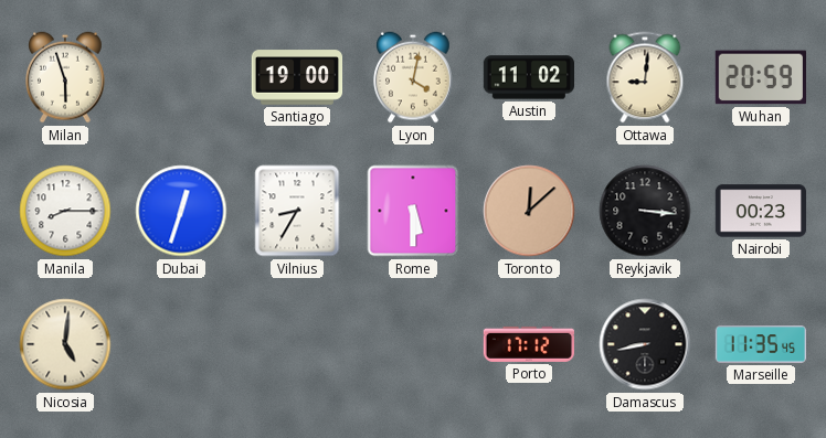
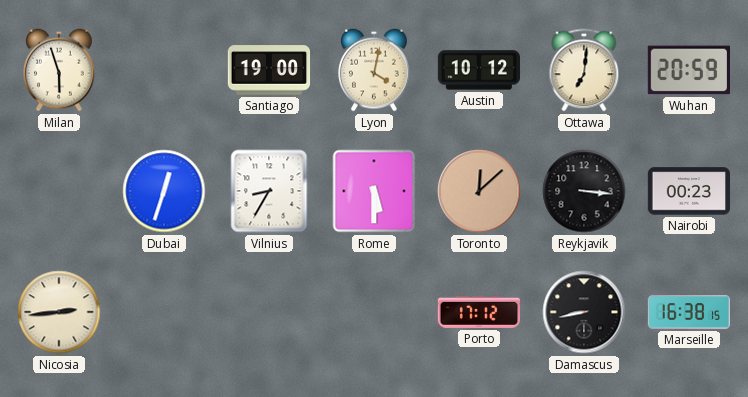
Austin: 11:02 -> 10:12 (479, 70)
Ottawa: 9:01 -> 7:01 (584, 70)
Manila: 8:15 -> none (65, 211)
Nicosia: 5:01 -> 2:44 (59, 312)
Marseille: 11:35 -> 16:38 (689, 312)
